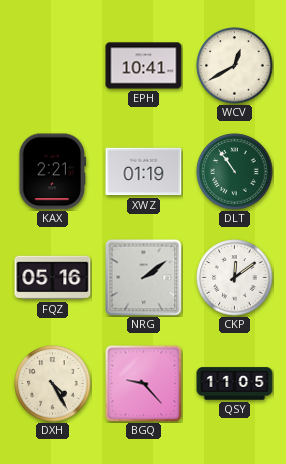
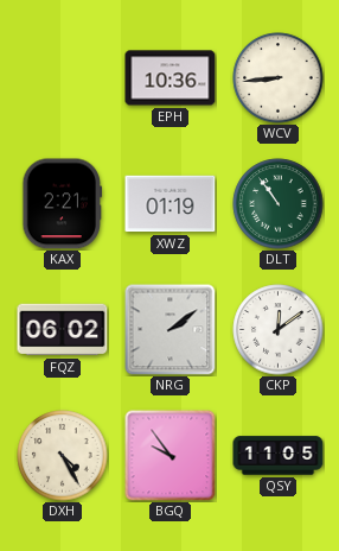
EPH: 10:41 -> 10:36 (171, 78)
WCV: 12:40 -> 8:44 (279, 78)
FQZ: 05:16 -> 06:02 (63, 330)
BGQ: 9:23 -> 9:54 (171, 456)
